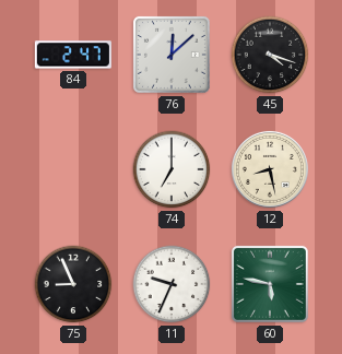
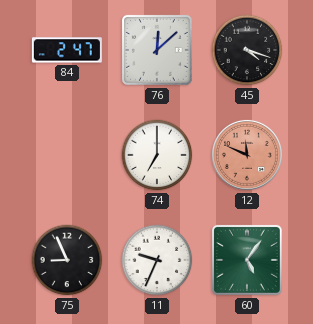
12: 8:28 -> 11:49 (247, 155)
12 dial: cream -> salmon (247, 155)
60: 5:47 -> 5:06 (247, 260)
